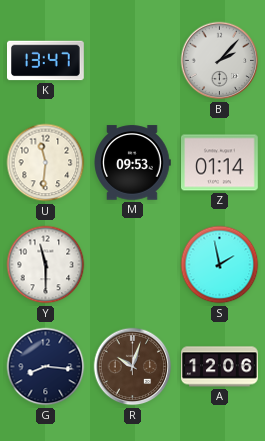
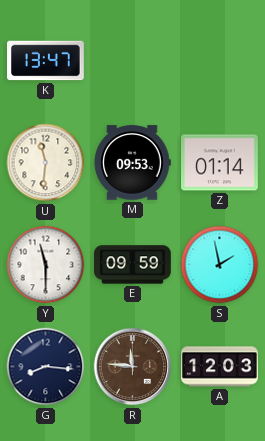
B: 2:07 -> none (220, 61)
E: none -> 09:59 (133, 265)
R: 10:03 -> 11:46 (133, 367)
A: 12:06 -> 12:03 (220, 367)
